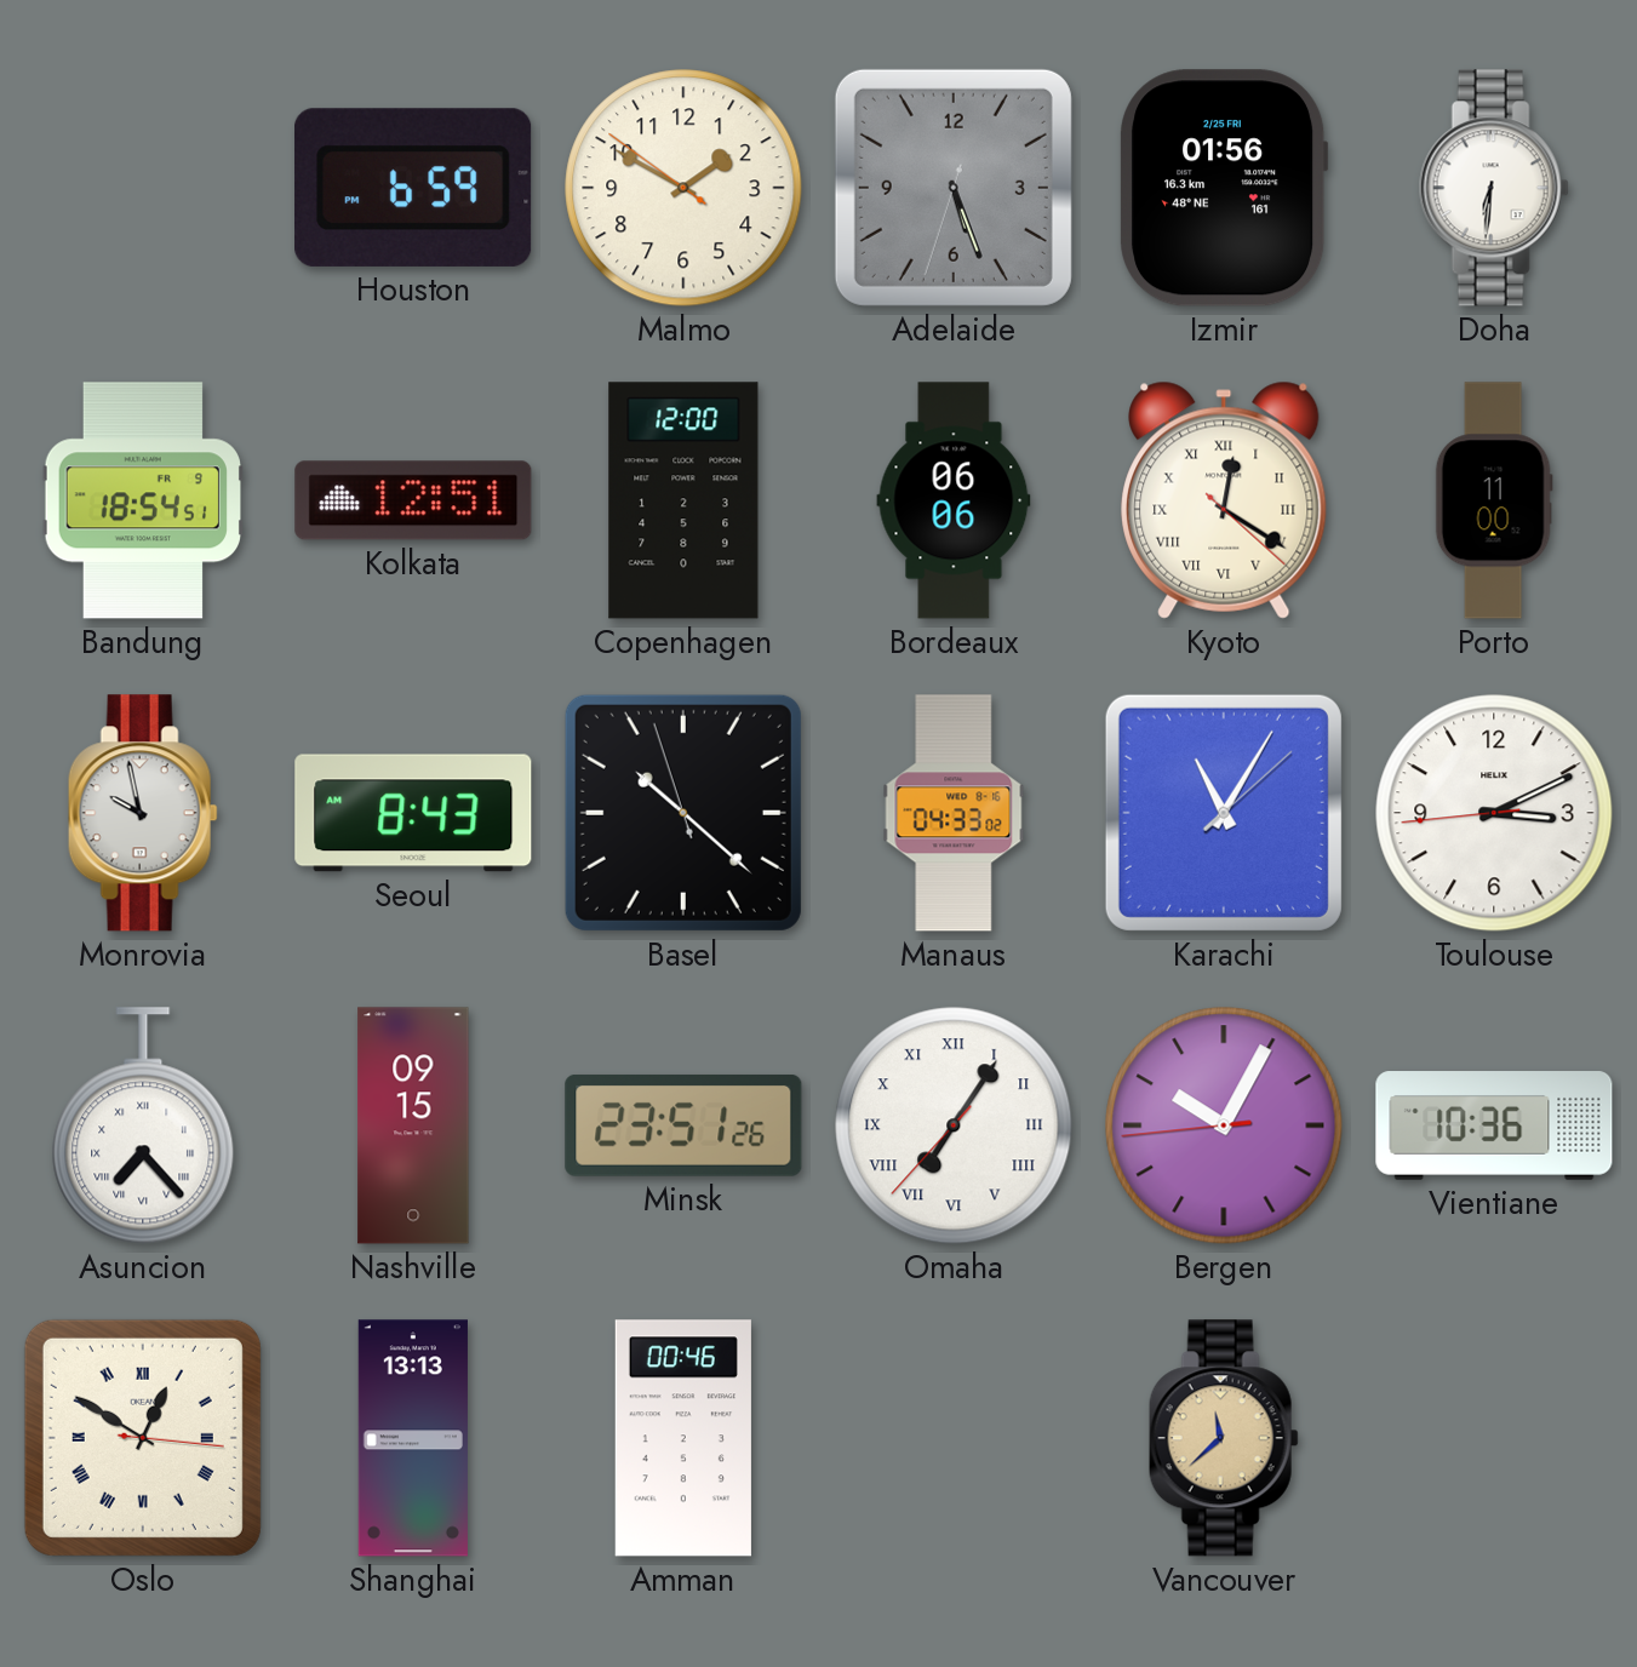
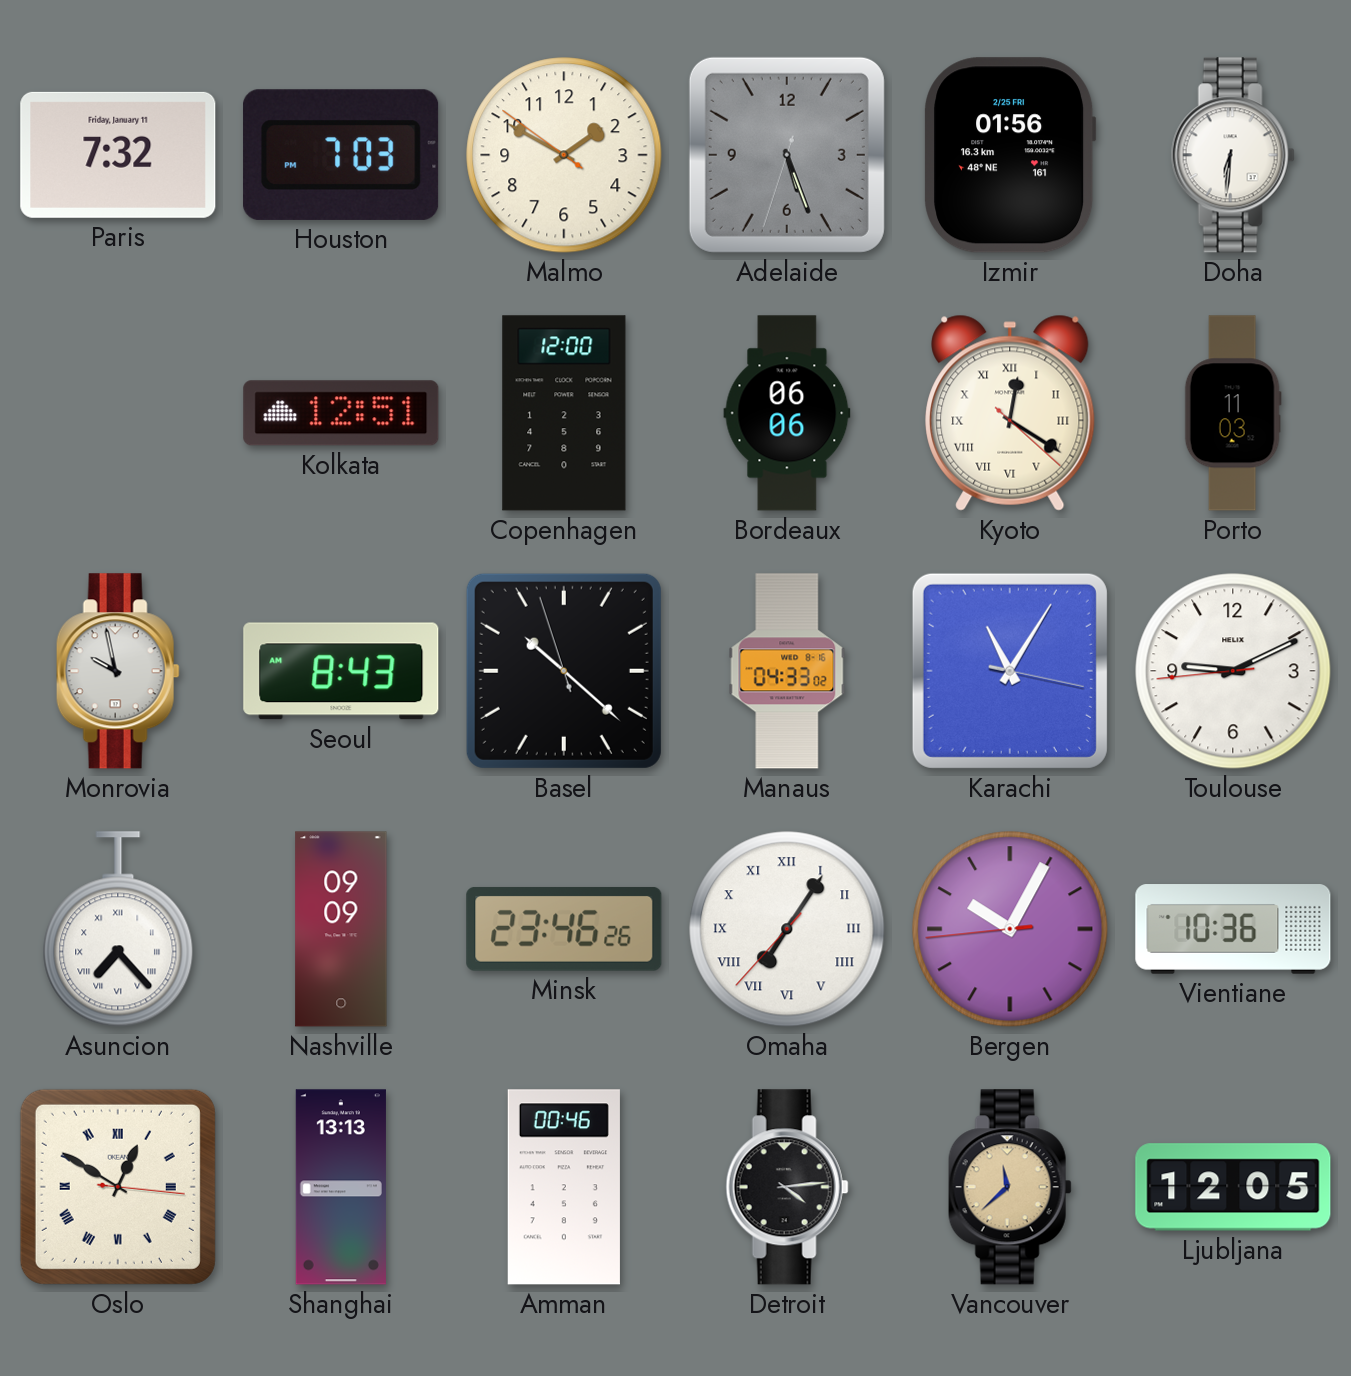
Paris: none -> 7:32 (118, 155)
Houston: 6:59 -> 7:03 (341, 155)
Bandung: 18:54 -> none (142, 500)
Porto: 11:00 -> 11:03 (1233, 413)
Karachi: 11:05:08 -> 11:05:17 (1010, 671)
Toulouse: 3:10 -> 9:10 (1233, 671)
Nashville: 09:15 -> 09:09 (341, 929)
Minsk: 23:51 -> 23:46 (564, 929)
Detroit: none -> 4:14 (787, 1187)
Ljubljana: none -> 12:05 (1233, 1187)
